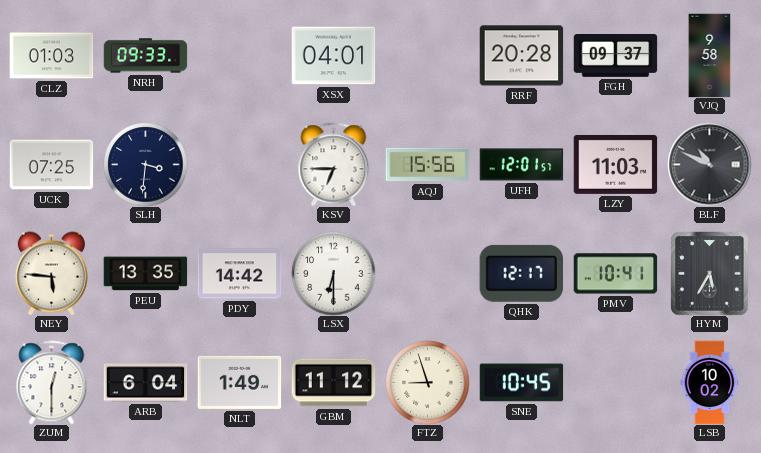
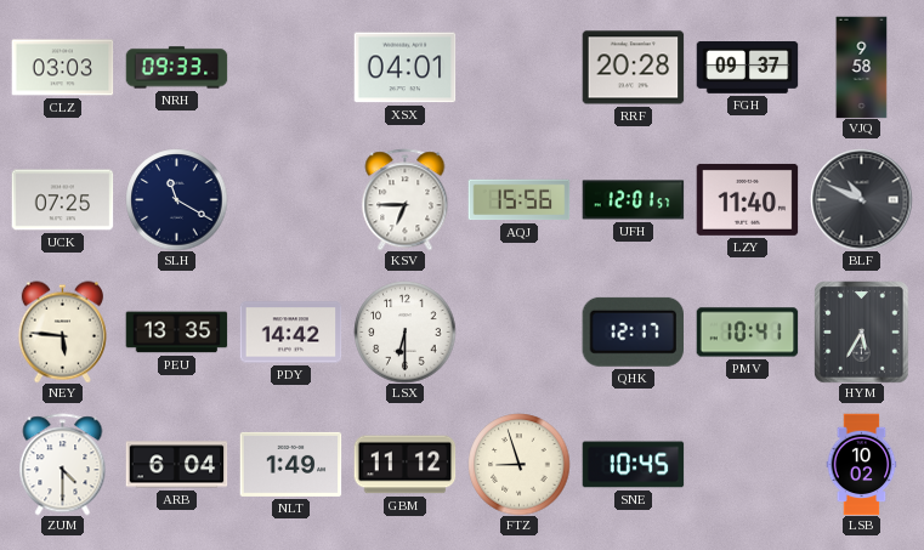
CLZ: 01:03 -> 03:03 (62, 68)
SLH: 3:31 -> 11:20 (176, 199)
LZY: 11:03 -> 11:40 (747, 199)
ZUM: 12:30 -> 4:30 (63, 464)
